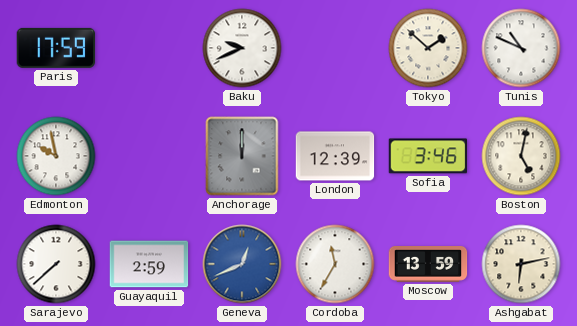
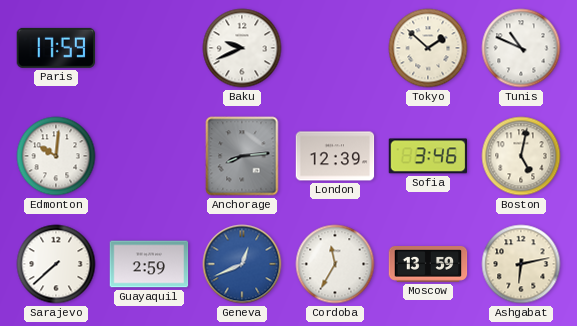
Edmonton: 9:58 -> 10:01 (56, 156)
Anchorage: 12:00 -> 8:14 (242, 156)
